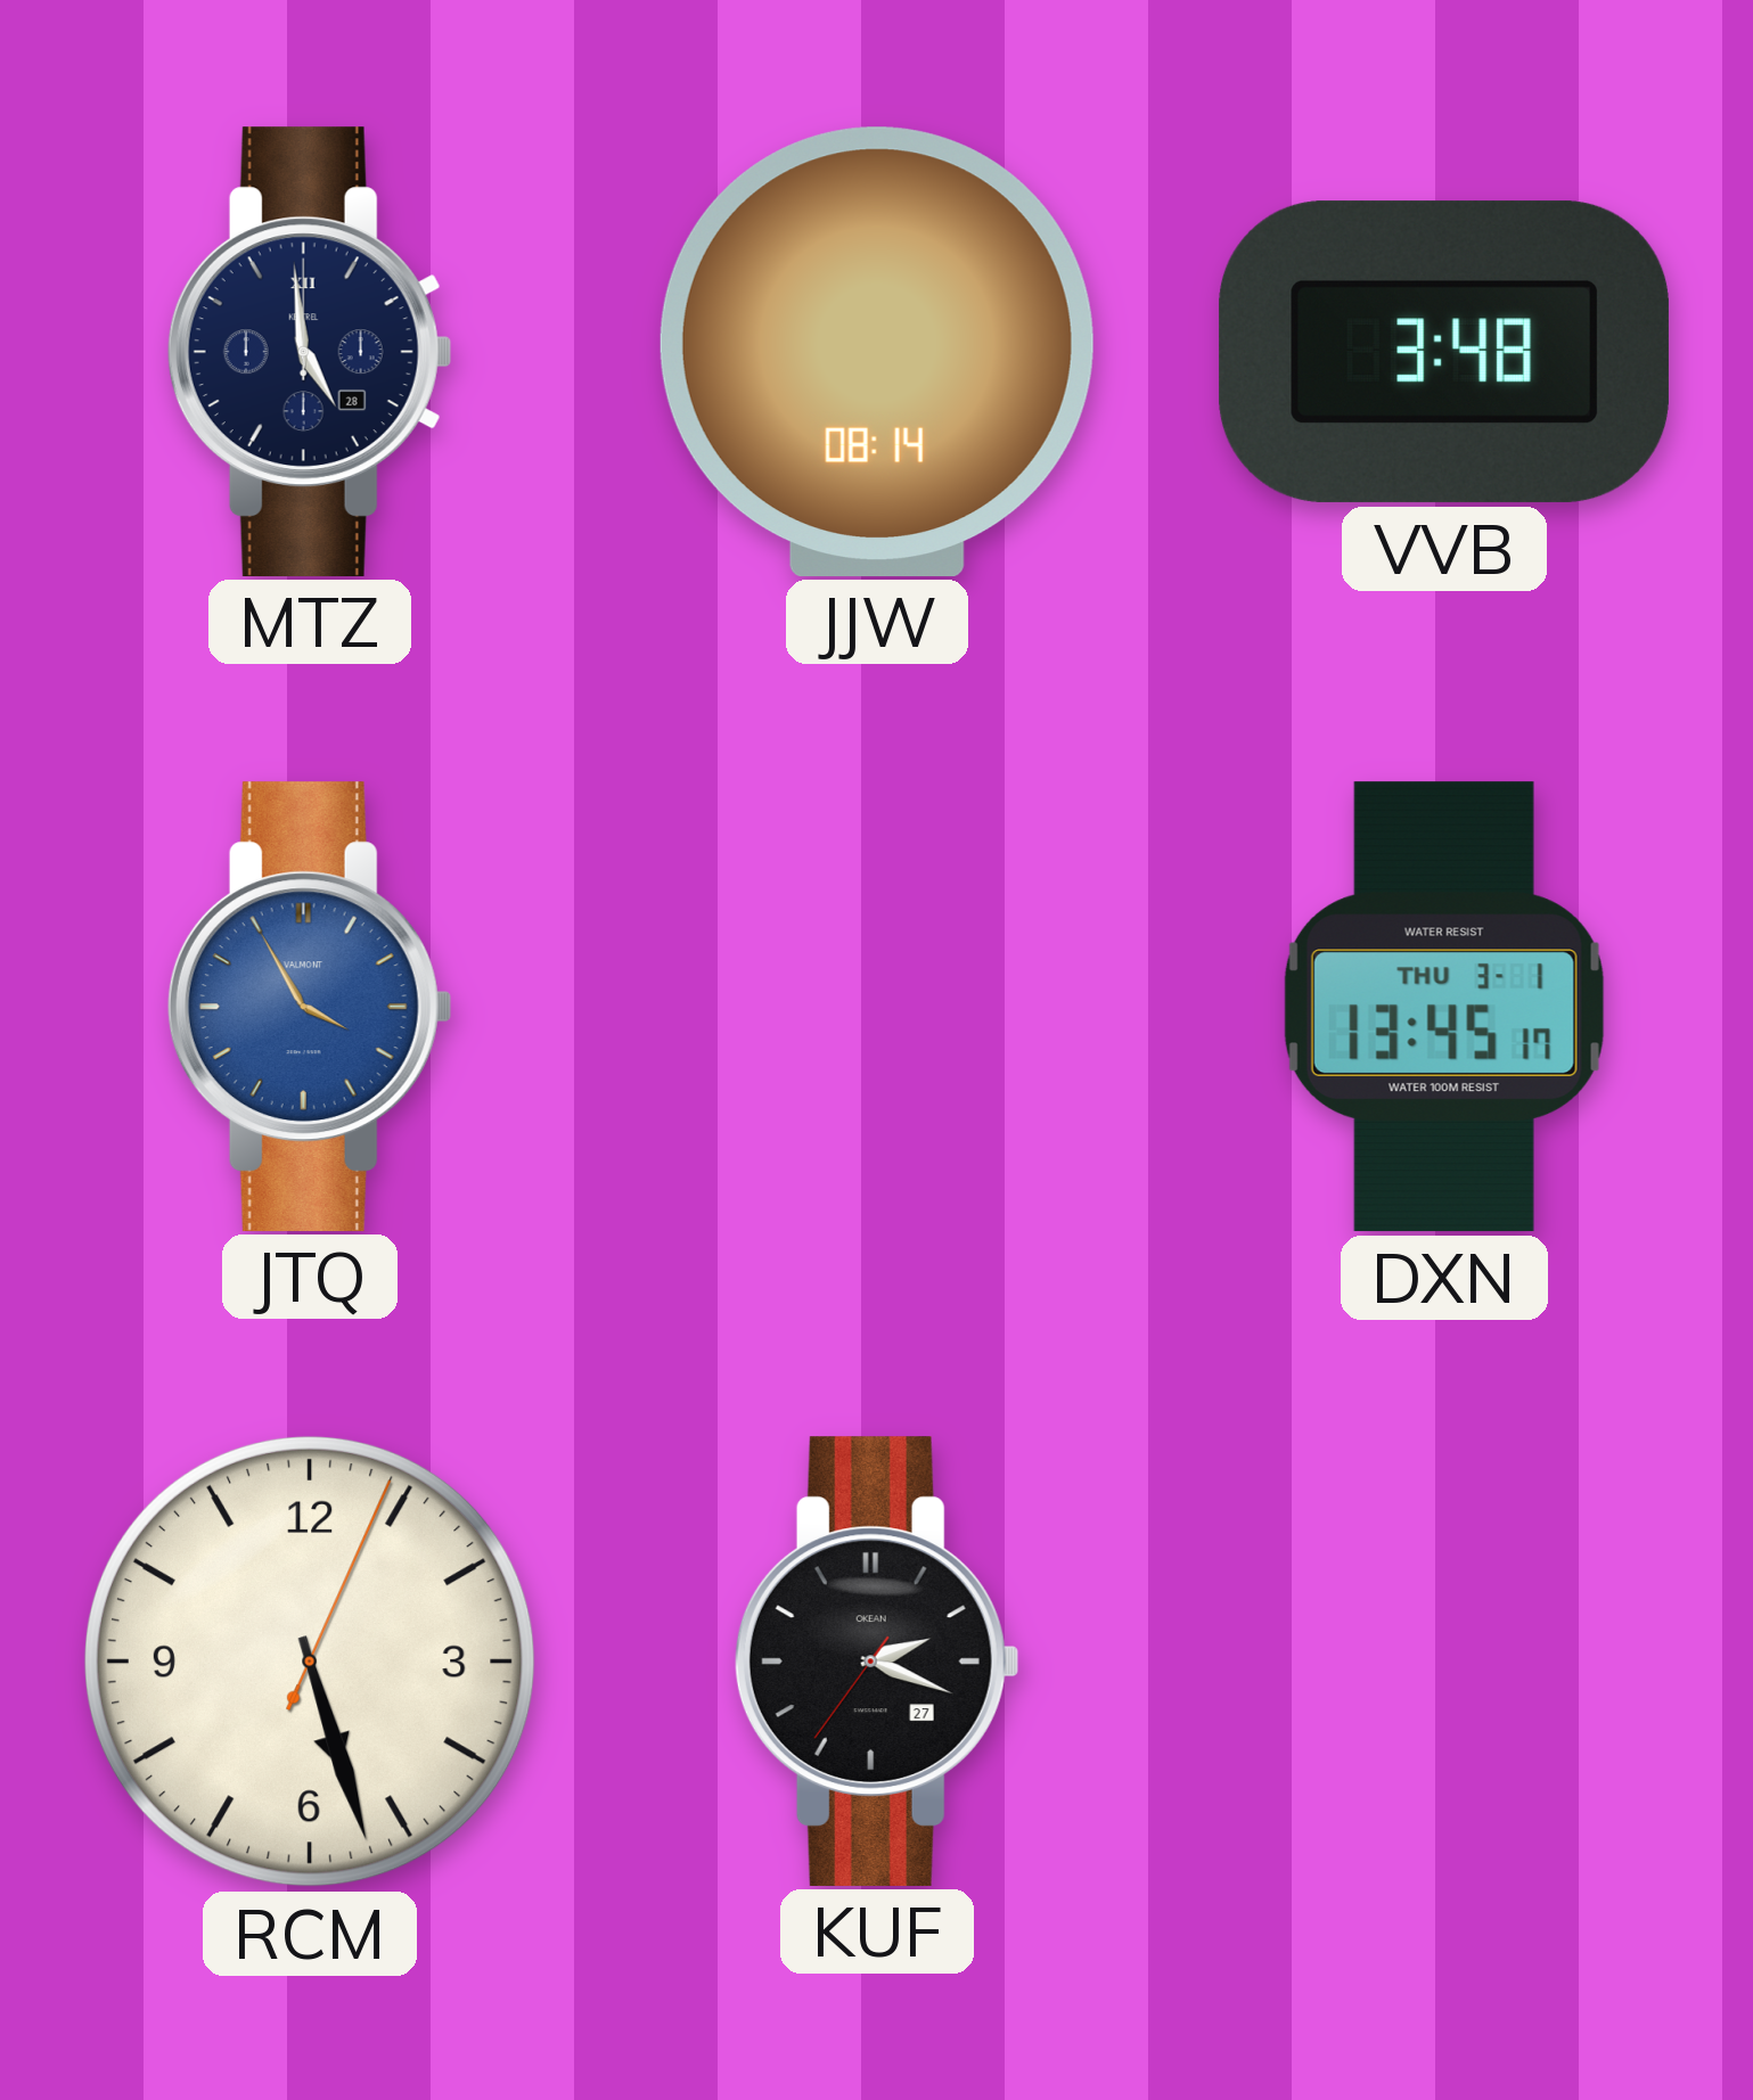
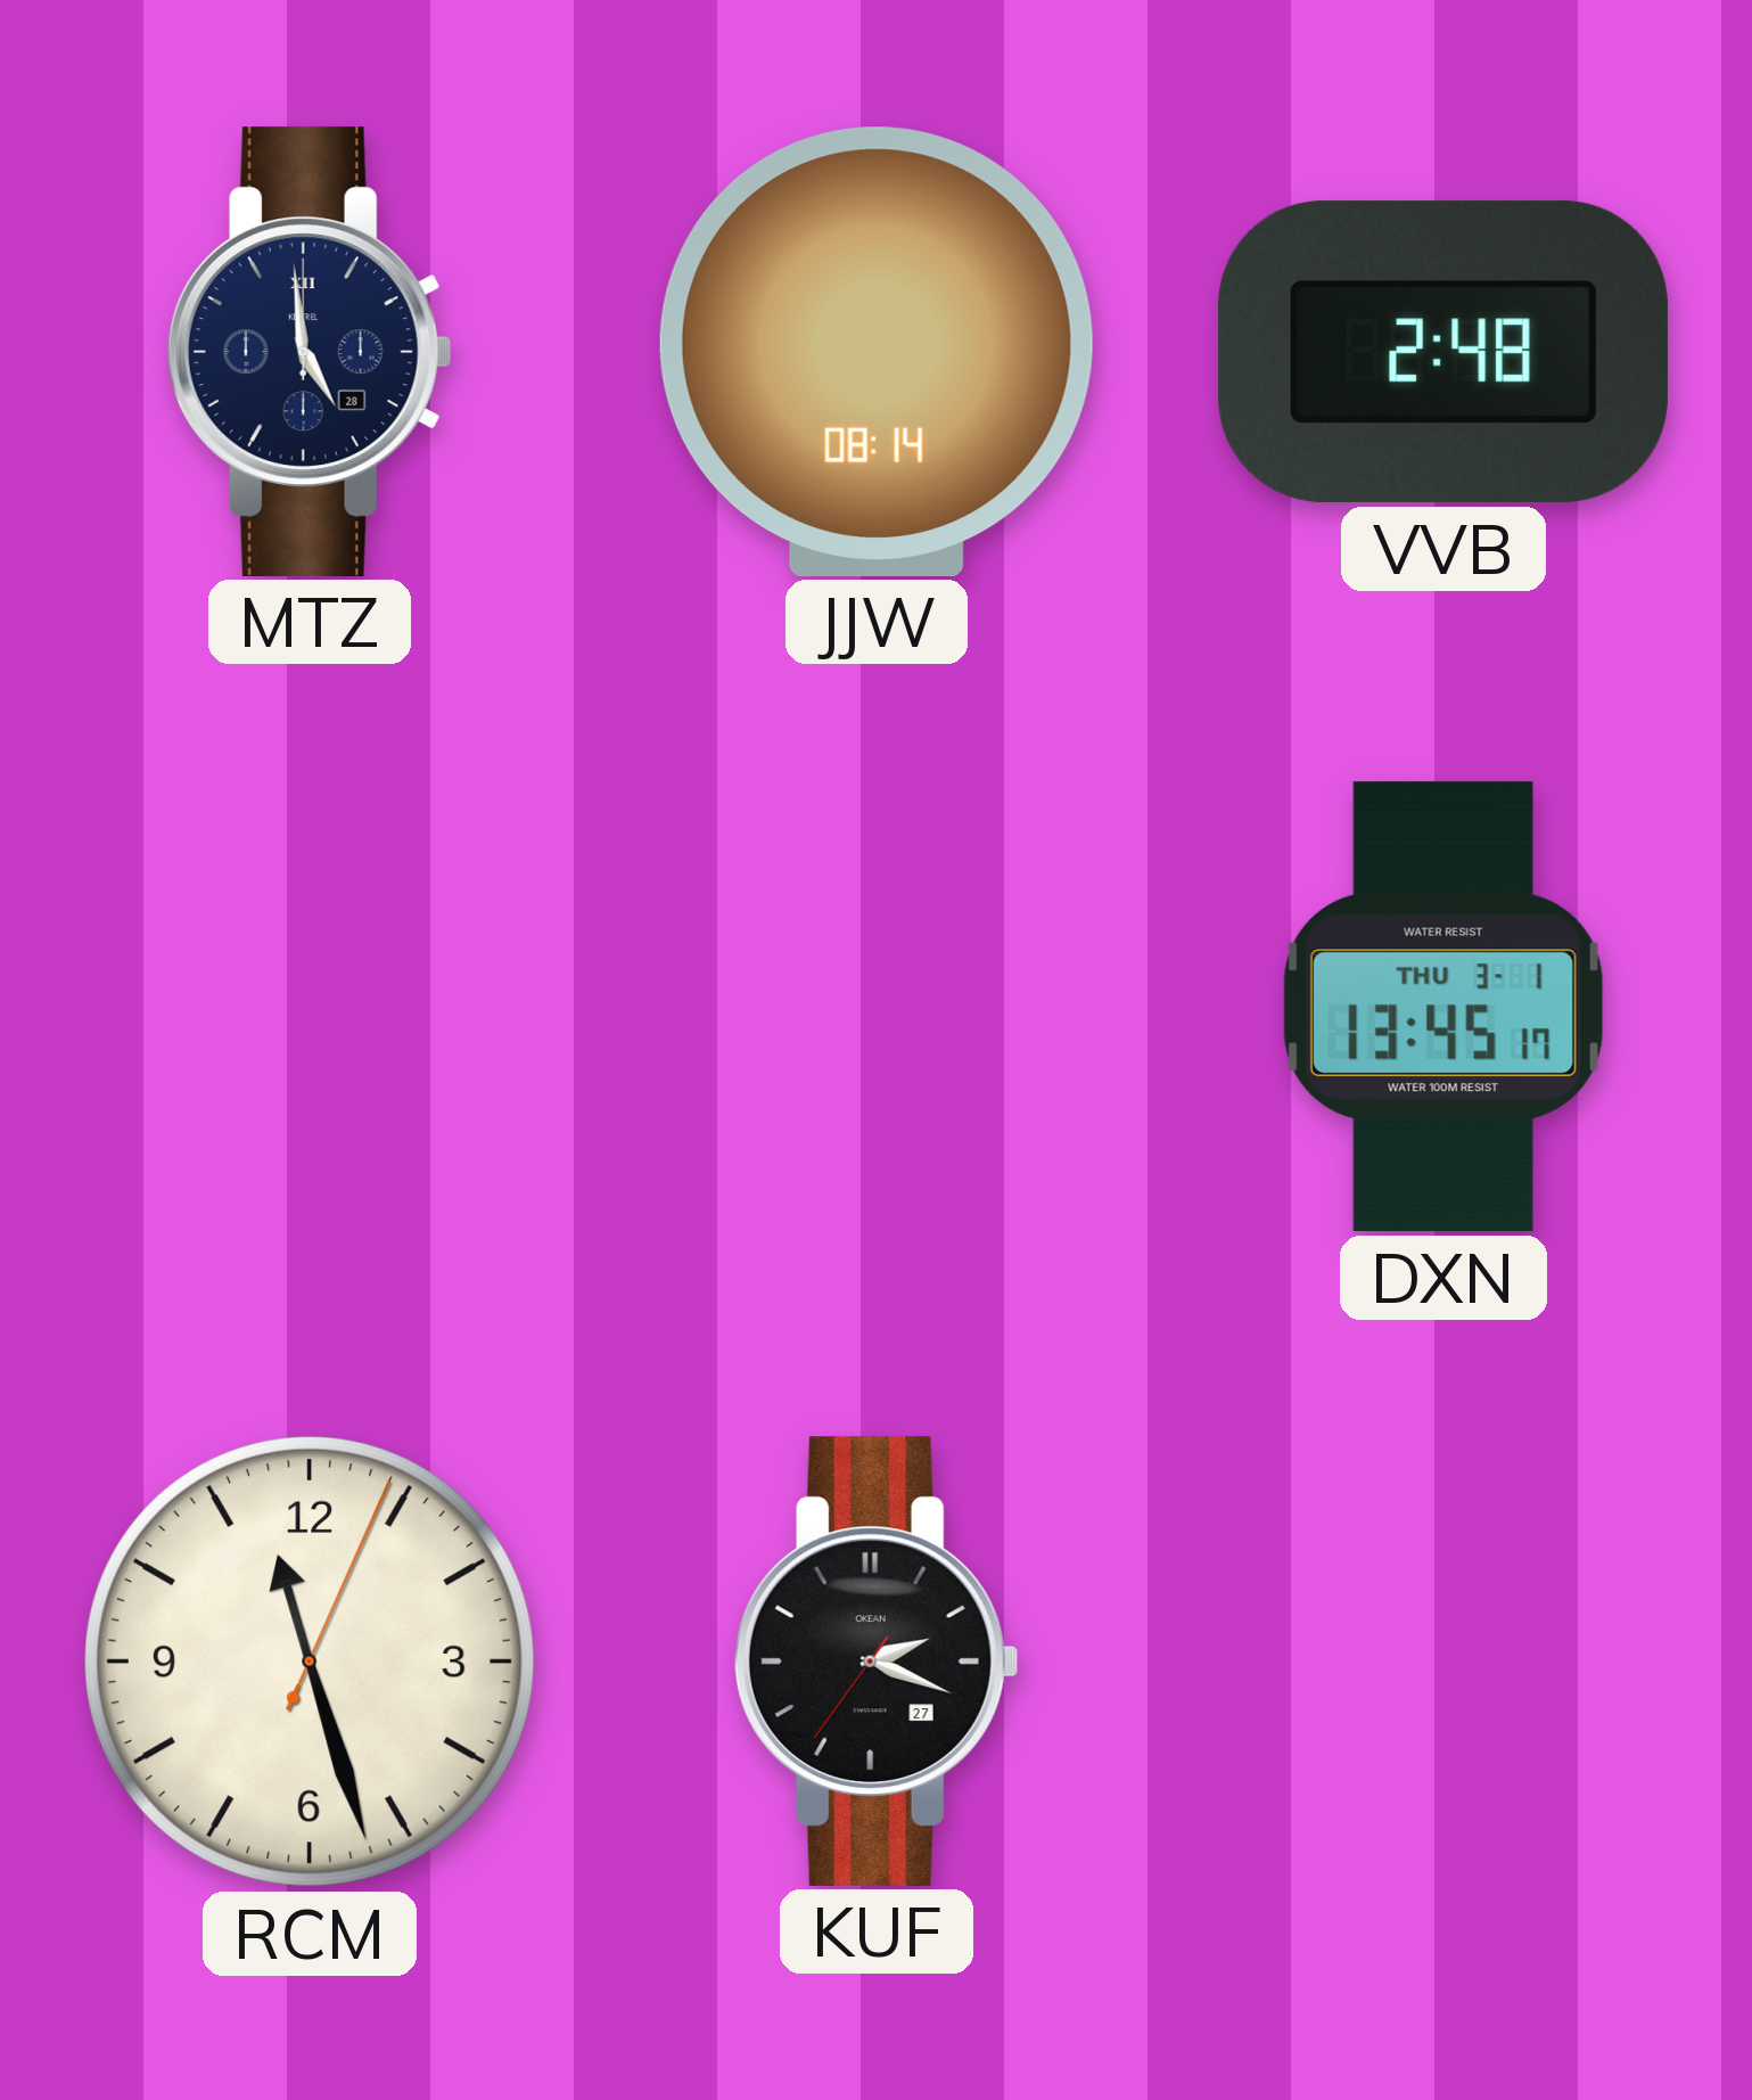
VVB: 3:48 -> 2:48 (1443, 352)
JTQ: 3:55 -> none (310, 1006)
RCM: 5:27 -> 11:27 (310, 1662)
